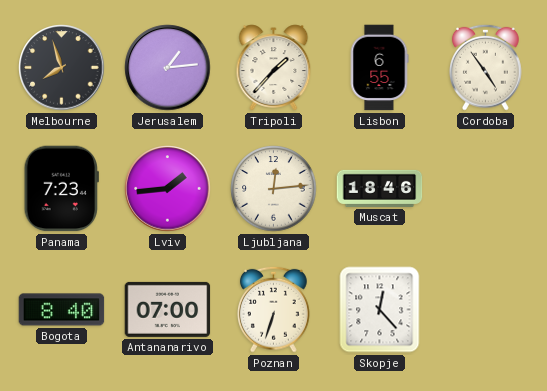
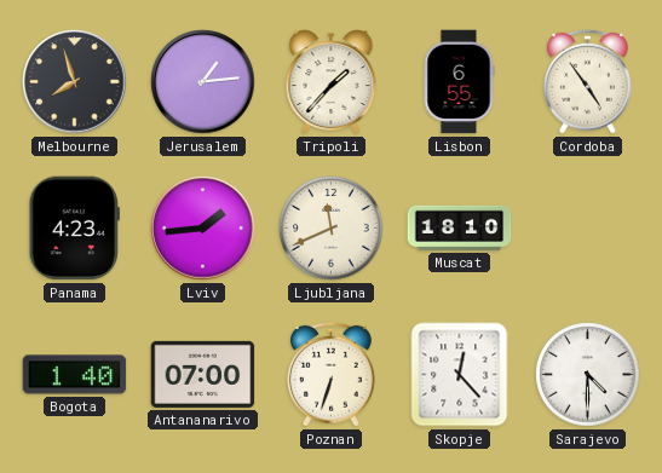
Panama: 7:23 -> 4:23 (74, 229)
Ljubljana: 12:14 -> 11:41 (332, 229)
Muscat: 18:46 -> 18:10 (460, 227)
Bogota: 8:40 -> 1:40 (75, 375)
Sarajevo: none -> 4:30 (588, 375)
